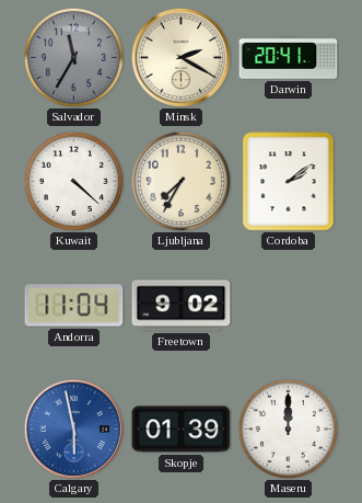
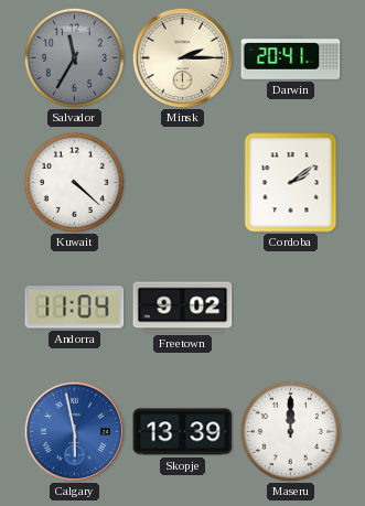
Minsk: 2:20 -> 2:15 (182, 57)
Ljubljana: 7:35 -> none (180, 181)
Skopje: 01:39 -> 13:39 (183, 432)
